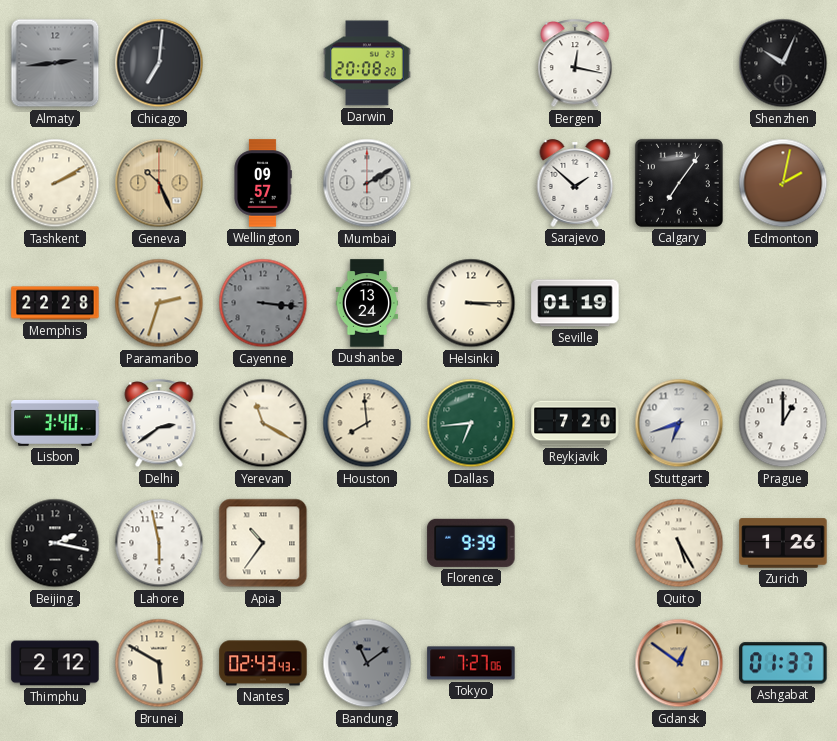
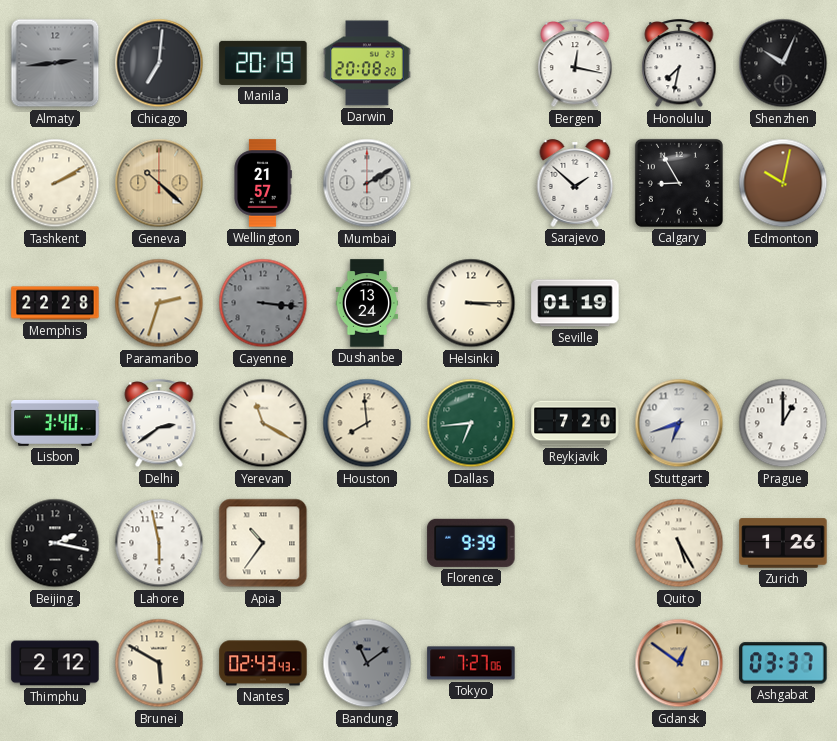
Manila: none -> 20:19 (263, 63)
Honolulu: none -> 7:32 (679, 64)
Geneva: 10:26 -> 10:22 (159, 183)
Wellington: 09:57 -> 21:57 (263, 183)
Calgary: 7:06 -> 8:55 (679, 183)
Edmonton: 2:02 -> 10:02 (783, 183)
Ashgabat: 01:37 -> 03:37 (783, 663)
